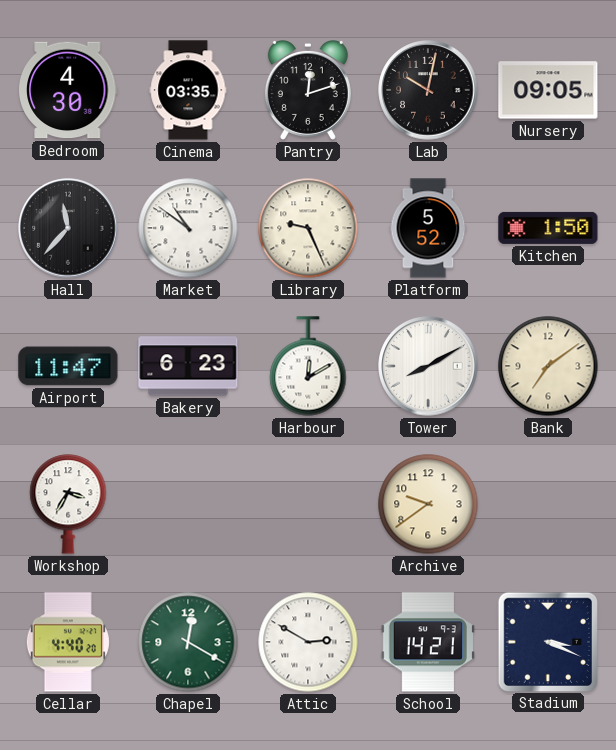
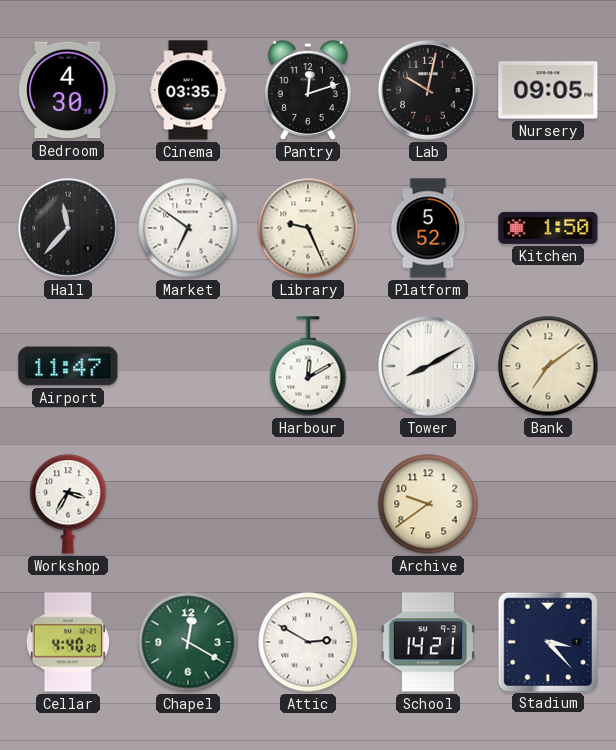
Market: 10:51 -> 6:51 (188, 228)
Bakery: 6:23 -> none (188, 366)
Stadium: 3:19 -> 3:23 (547, 641)
